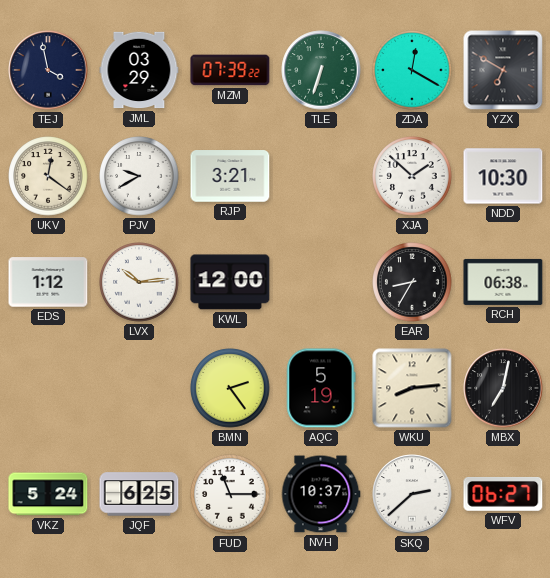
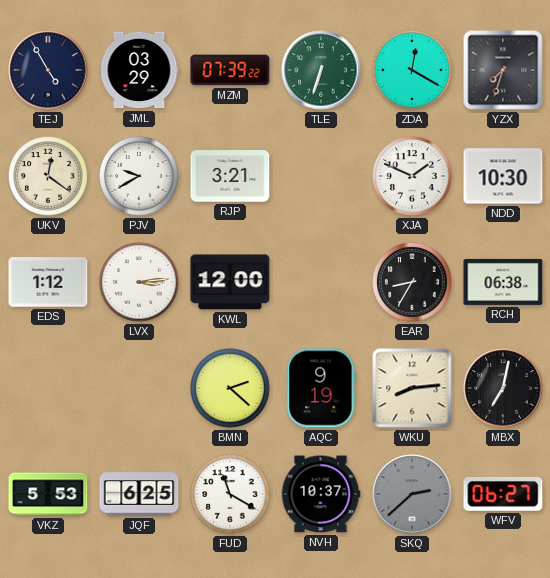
TEJ: 3:58 -> 4:55 (48, 70)
YZX: 6:50 -> 7:33 (503, 70)
XJA: 1:52 -> 1:49 (412, 176)
LVX: 10:14 -> 3:14 (139, 282)
BMN: 2:24 -> 2:22 (230, 388)
AQC: 5:19 -> 9:19 (321, 388)
VKZ: 5:24 -> 5:53 (48, 494)
FUD: 11:15 -> 11:20 (230, 494)
SKQ dial: white -> grey (412, 494)
